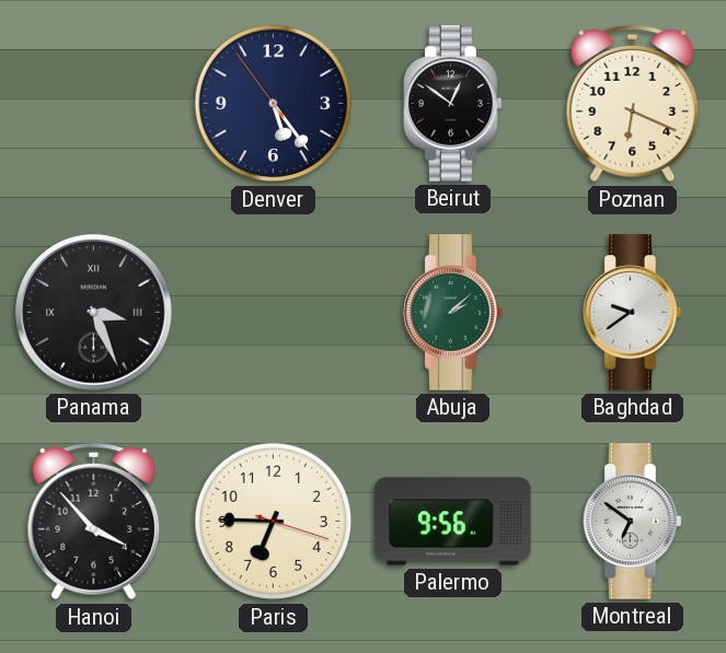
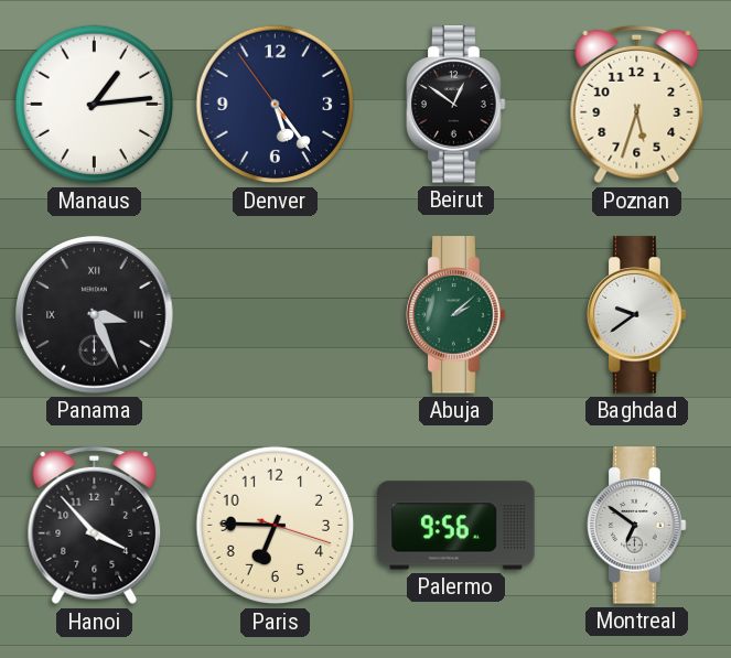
Manaus: none -> 1:14 (95, 105)
Poznan: 6:19 -> 5:33 (637, 105)
